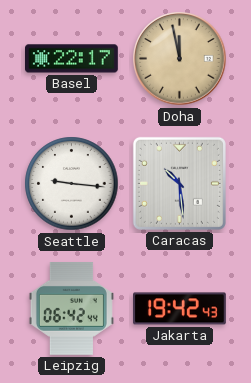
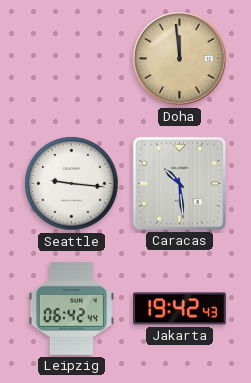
Basel: 22:17 -> none (72, 59)
Doha: 11:58 -> 11:59 (180, 59)
